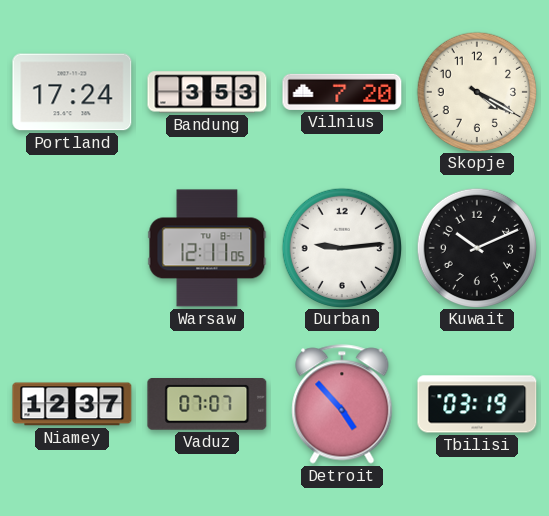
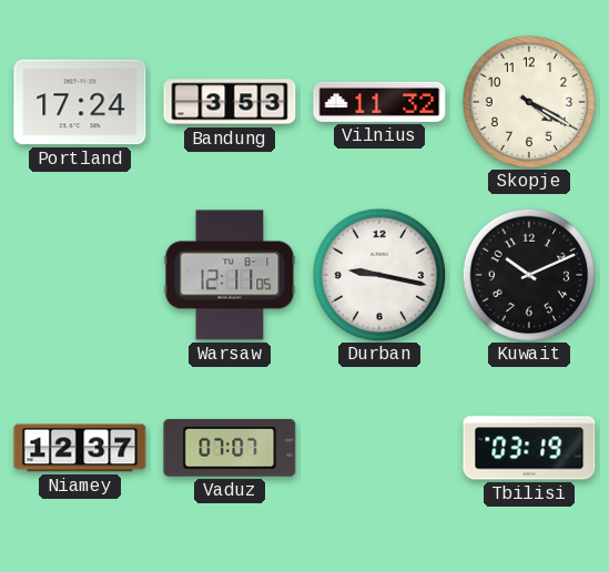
Vilnius: 7:20 -> 11:32 (379, 102)
Durban: 9:14 -> 9:17 (378, 274)
Detroit: 4:53 -> none (342, 404)
